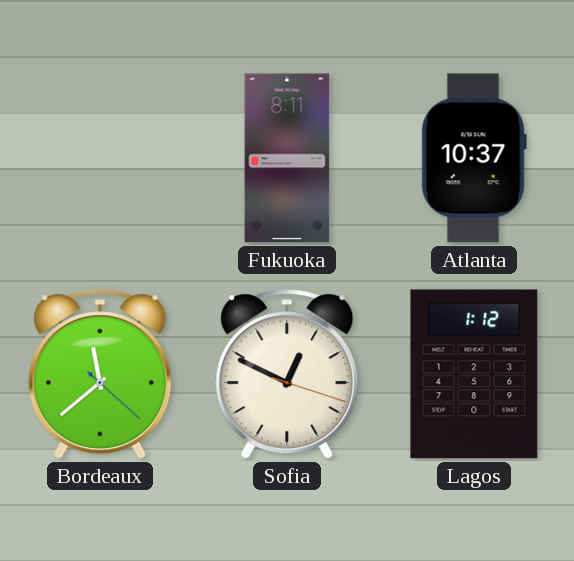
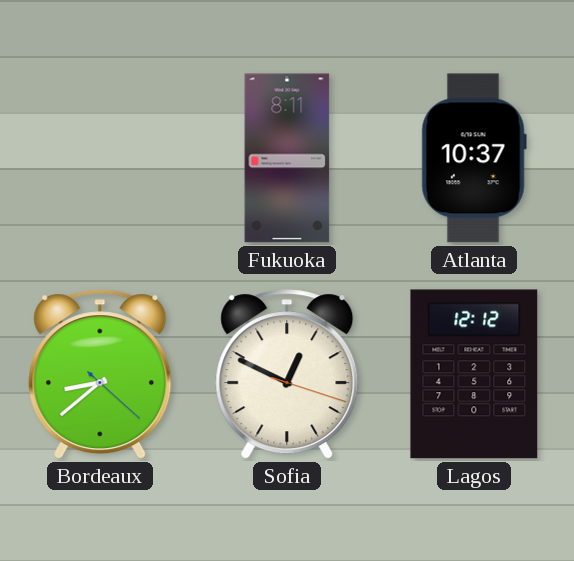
Bordeaux: 11:38 -> 8:38 (100, 375)
Lagos: 1:12 -> 12:12 (474, 374)
